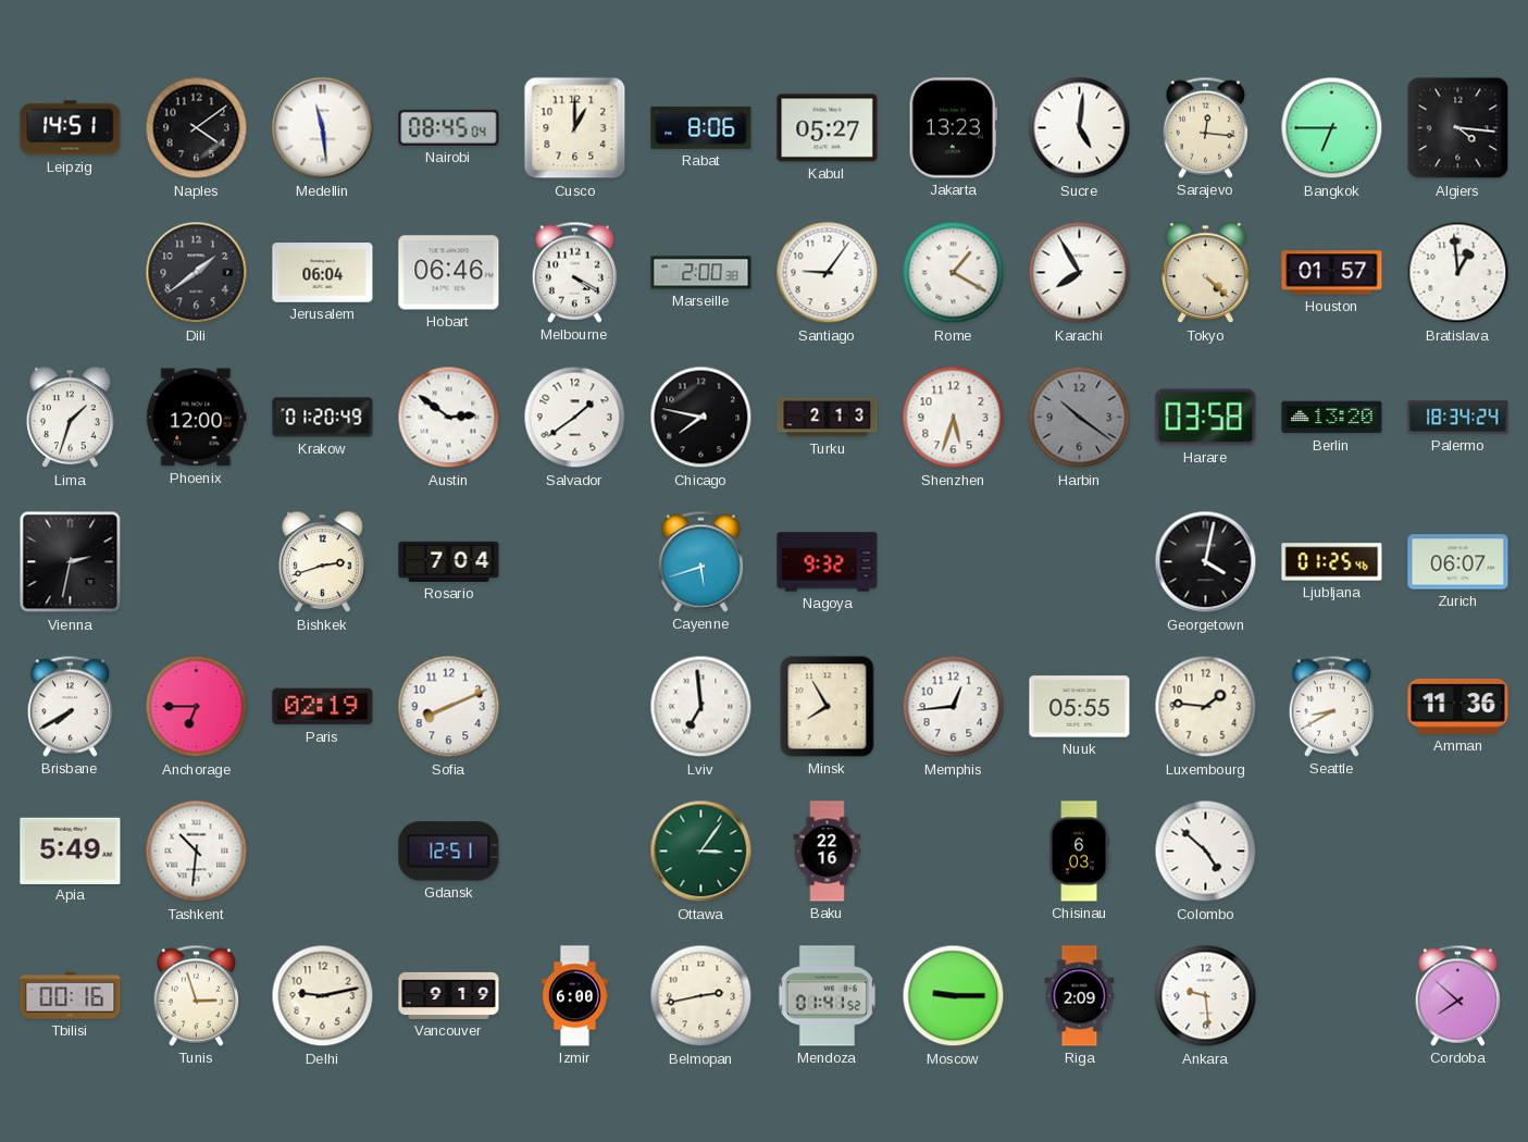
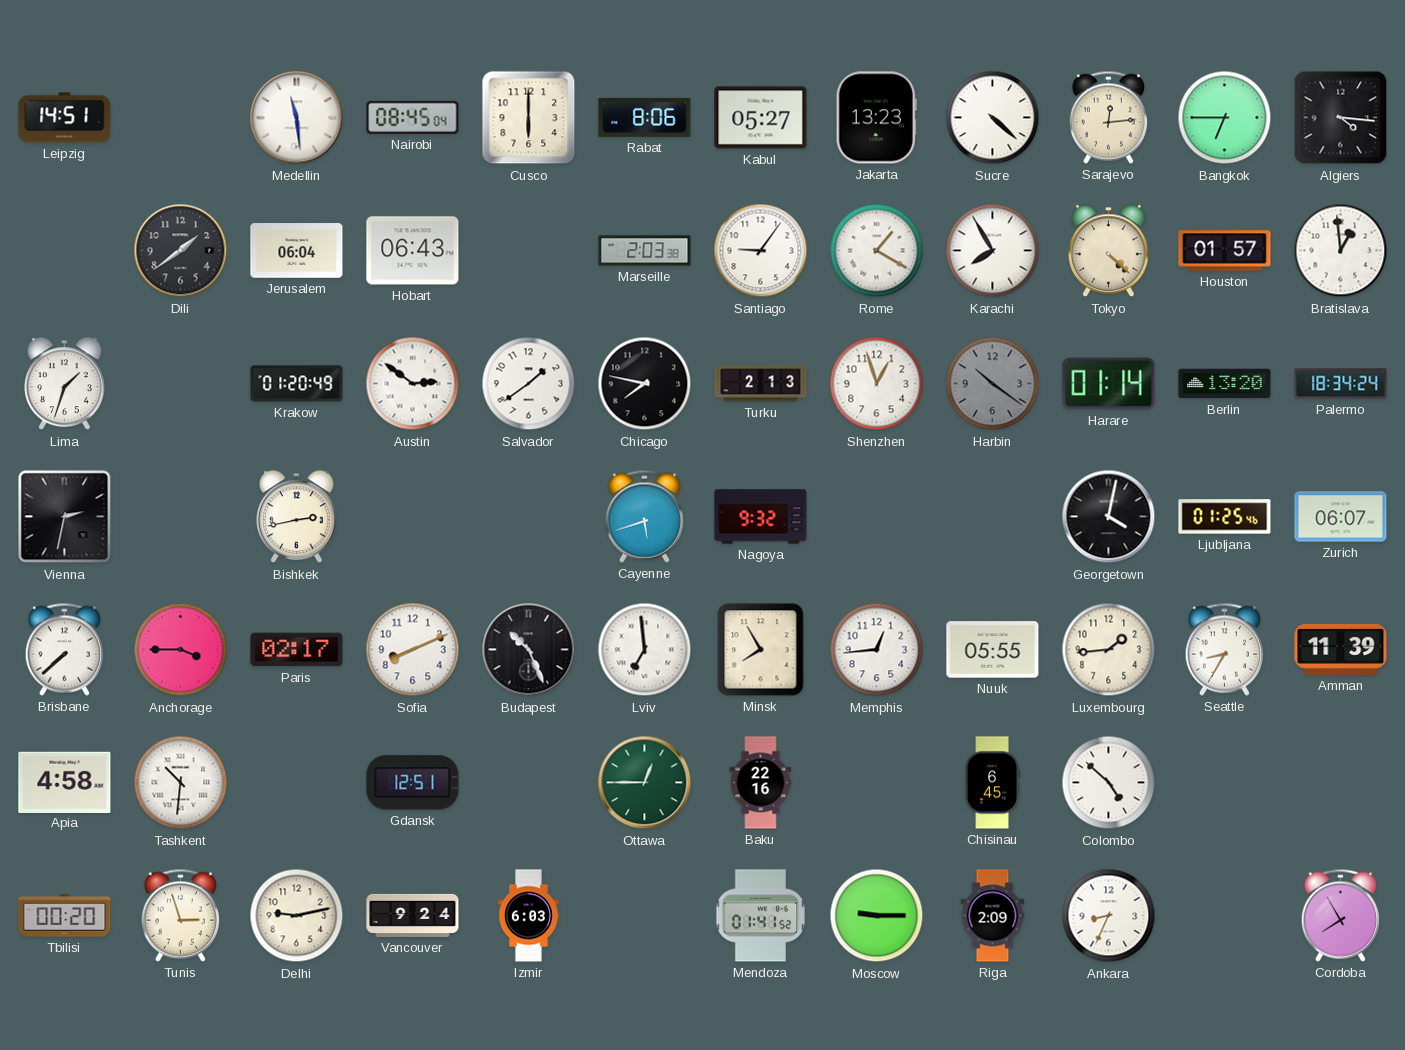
Naples: 4:09 -> none (197, 128)
Cusco: 1:00 -> 6:00 (529, 118)
Sucre: 5:01 -> 4:22 (993, 118)
Sarajevo: 12:16 -> 12:14 (1108, 117)
Hobart: 06:46 -> 06:43 (413, 251)
Melbourne: 4:20 -> none (574, 272)
Marseille: 2:00 -> 2:03 (645, 251)
Phoenix: 12:00 -> none (197, 418)
Shenzhen: 5:33 -> 12:57 (877, 384)
Harare: 03:58 -> 01:14 (1109, 384)
Bishkek: 2:42 -> 2:43 (297, 517)
Rosario: 7:04 -> none (449, 561)
Brisbane: 7:40 -> 7:38 (64, 649)
Anchorage: 6:45 -> 3:45 (181, 650)
Paris: 02:19 -> 02:17 (297, 650)
Budapest: none -> 10:26 (529, 650)
Luxembourg: 1:46 -> 1:44 (1109, 650)
Seattle: 8:40 -> 8:35 (1224, 649)
Amman: 11:36 -> 11:39 (1341, 649)
Apia: 5:49 -> 4:58 (65, 782)
Ottawa: 3:06 -> 12:45 (645, 783)
Chisinau: 6:03 -> 6:45 (992, 783)
Tbilisi: 00:16 -> 00:20 (65, 916)
Vancouver: 9:19 -> 9:24 (413, 915)
Izmir: 6:00 -> 6:03 (528, 916)
Belmopan: 2:43 -> none (701, 996)
Ankara: 9:29 -> 8:34 (1109, 916)
Cordoba: 7:52 -> 7:55 (1340, 915)
